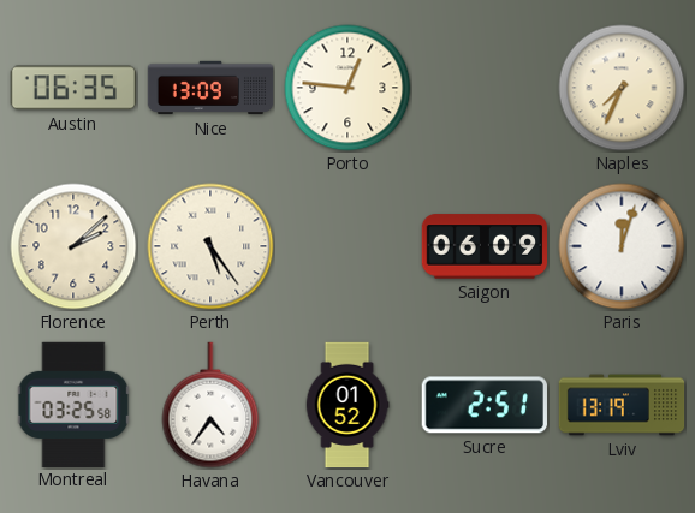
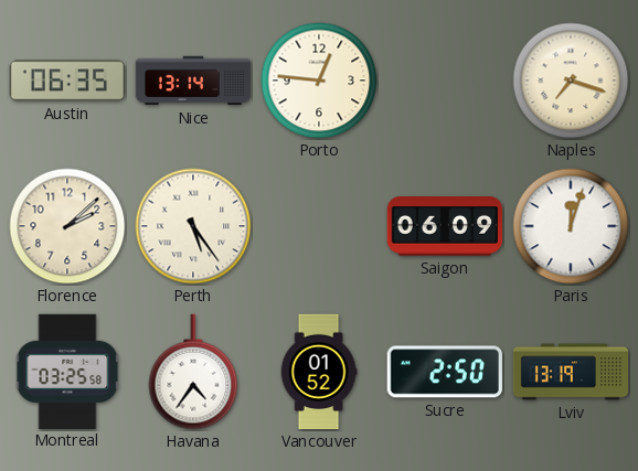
Nice: 13:09 -> 13:14 (193, 81)
Naples: 7:34 -> 7:18 (571, 81)
Sucre: 2:51 -> 2:50 (445, 372)
